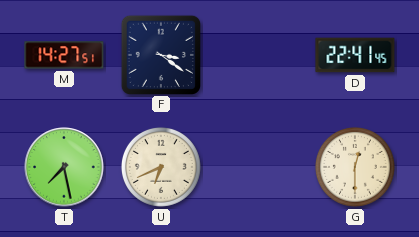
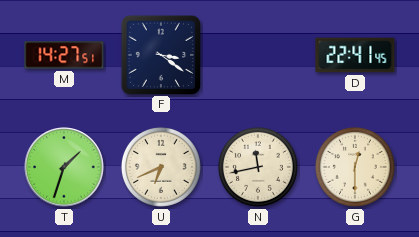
T: 7:28 -> 1:33 (64, 167)
N: none -> 11:43 (258, 167)
